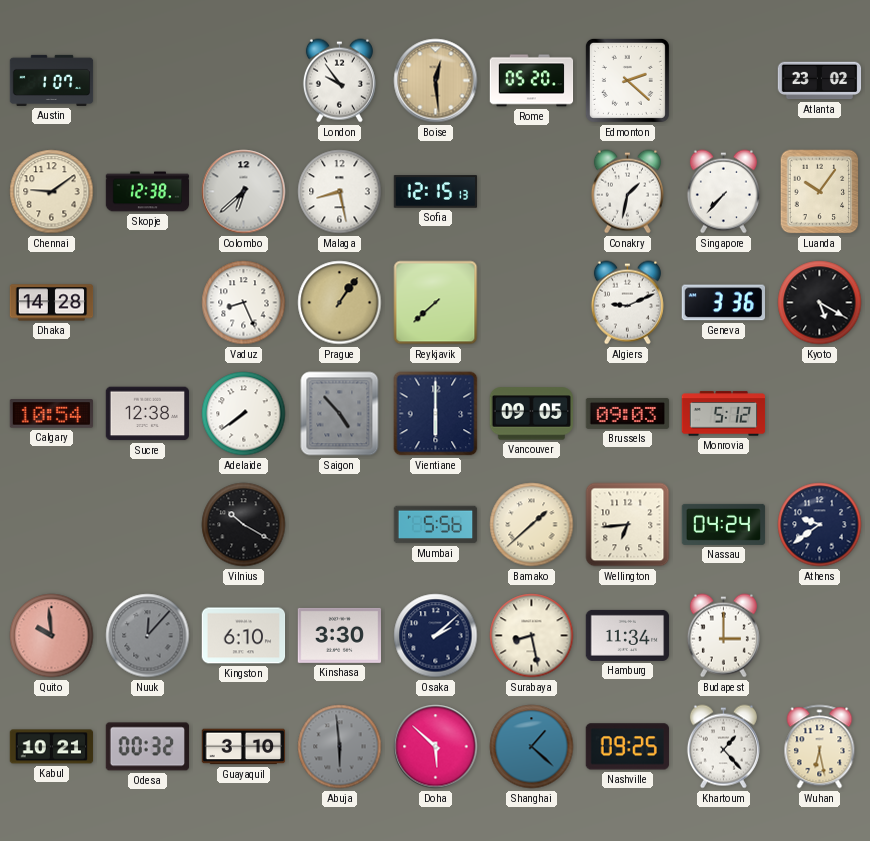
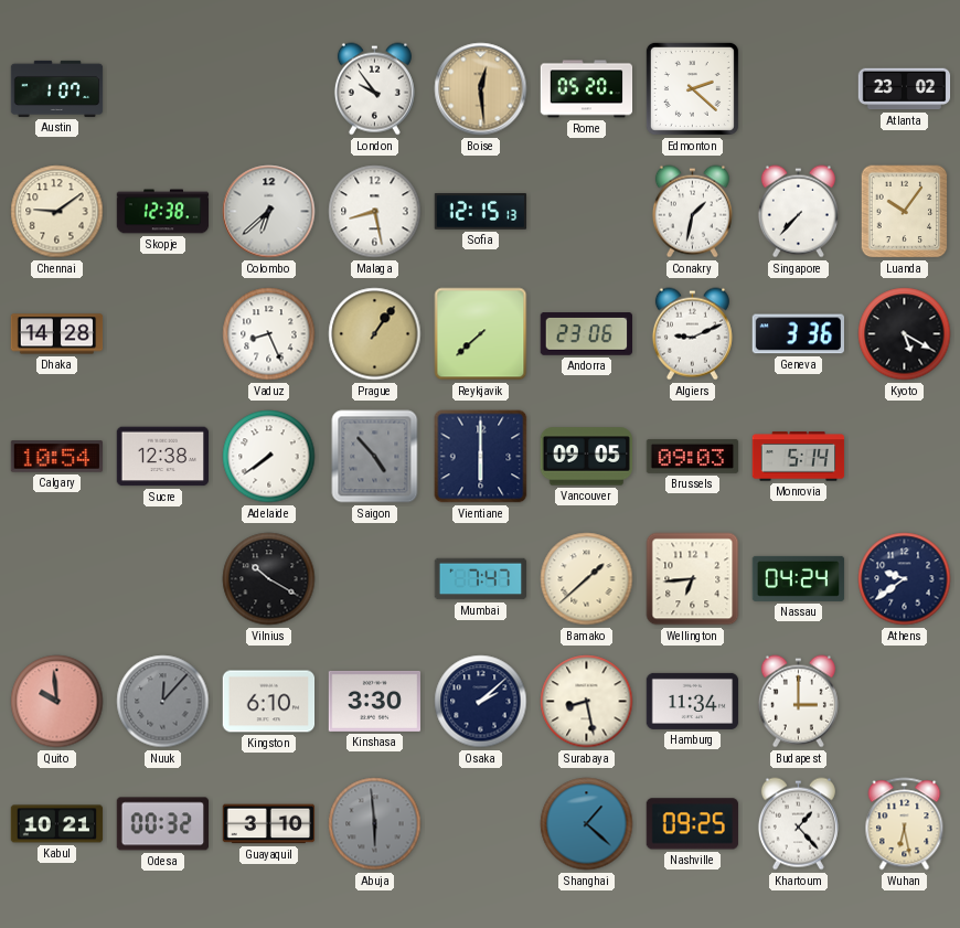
Andorra: none -> 23:06 (586, 334)
Monrovia: 5:12 -> 5:14 (799, 457)
Mumbai: 5:56 -> 7:47 (481, 579)
Doha: 5:52 -> none (436, 747)
